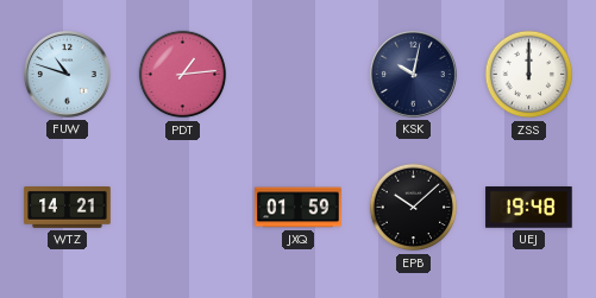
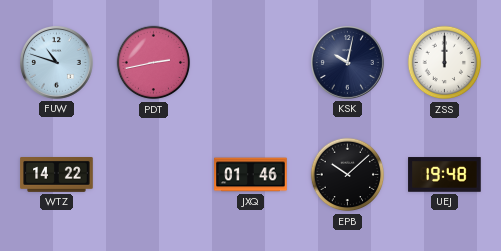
PDT: 1:14 -> 2:43 (154, 63)
WTZ: 14:21 -> 14:22 (57, 175)
JXQ: 01:59 -> 01:46 (251, 175)
